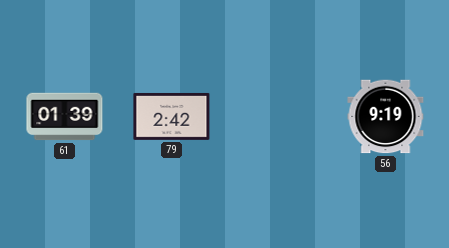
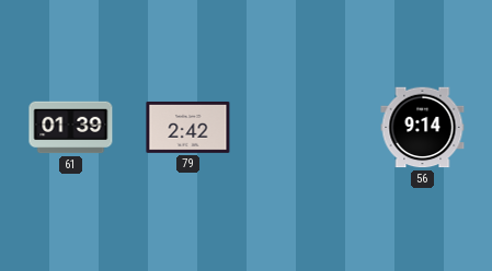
56: 9:19 -> 9:14 (423, 128)
